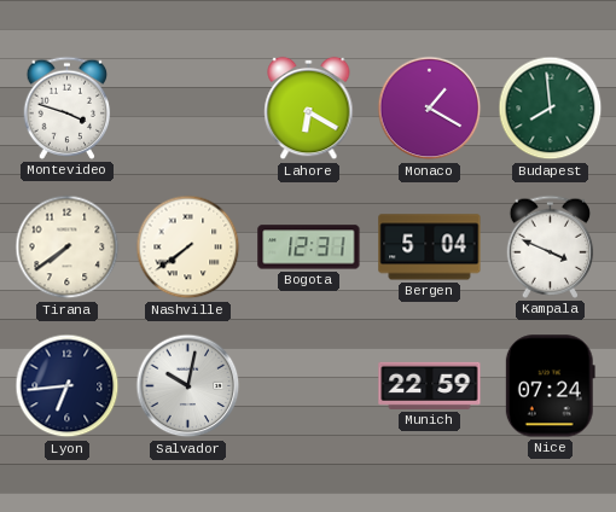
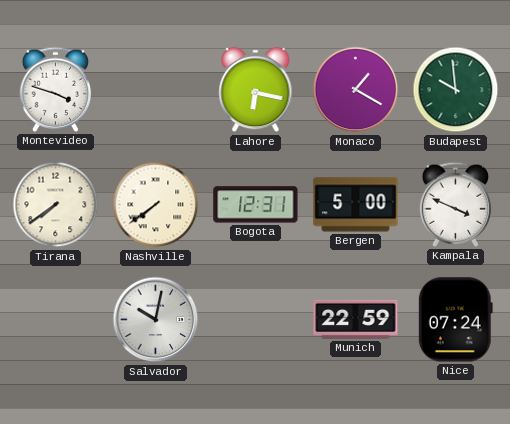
Lahore: 6:20 -> 6:17 (256, 90)
Budapest: 7:59 -> 9:59 (456, 90)
Bergen: 5:04 -> 5:00 (356, 205)
Lyon: 6:44 -> none (68, 386)
